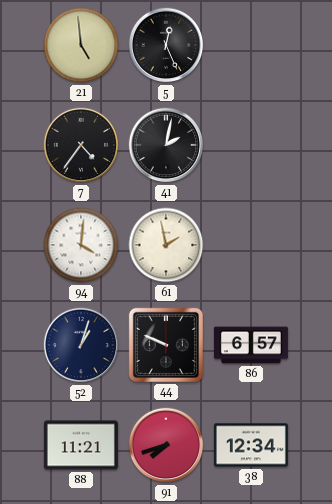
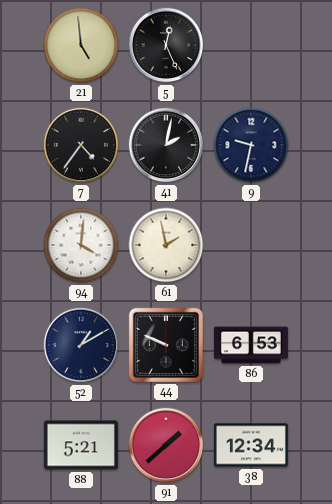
9: none -> 9:32 (251, 145)
52: 1:03 -> 1:10 (81, 345)
86: 6:57 -> 6:53 (251, 345)
88: 11:21 -> 5:21 (81, 445)
91: 7:42 -> 1:38 (166, 445)
